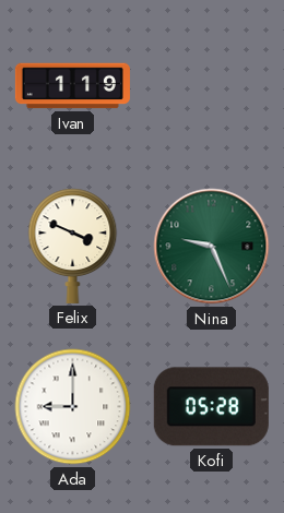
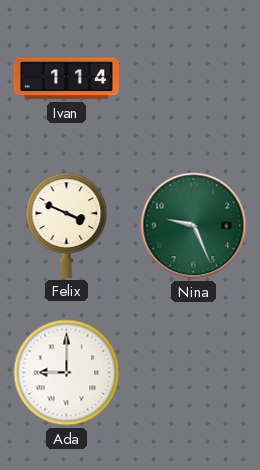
Ivan: 1:19 -> 1:14 (66, 79)
Kofi: 05:28 -> none (211, 407)
